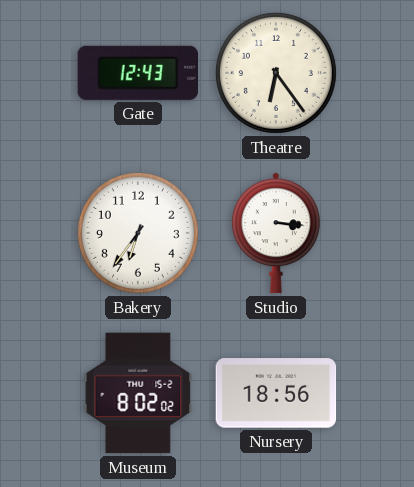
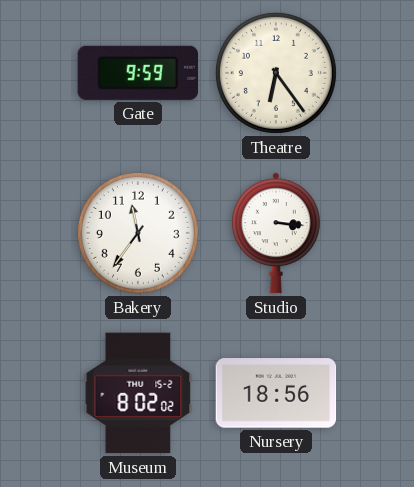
Gate: 12:43 -> 9:59 (138, 73)
Bakery: 6:36 -> 11:36 (138, 233)
